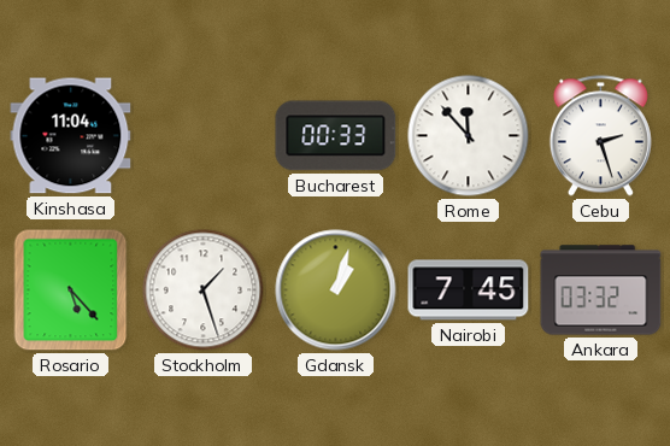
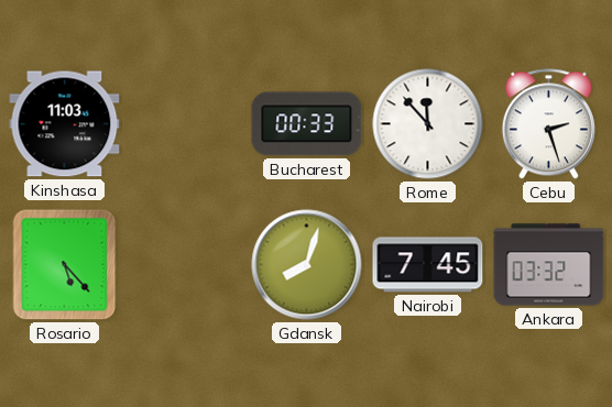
Kinshasa: 11:04 -> 11:03 (65, 124)
Stockholm: 1:27 -> none (204, 291)
Gdansk: 1:03 -> 8:03 (307, 265)
